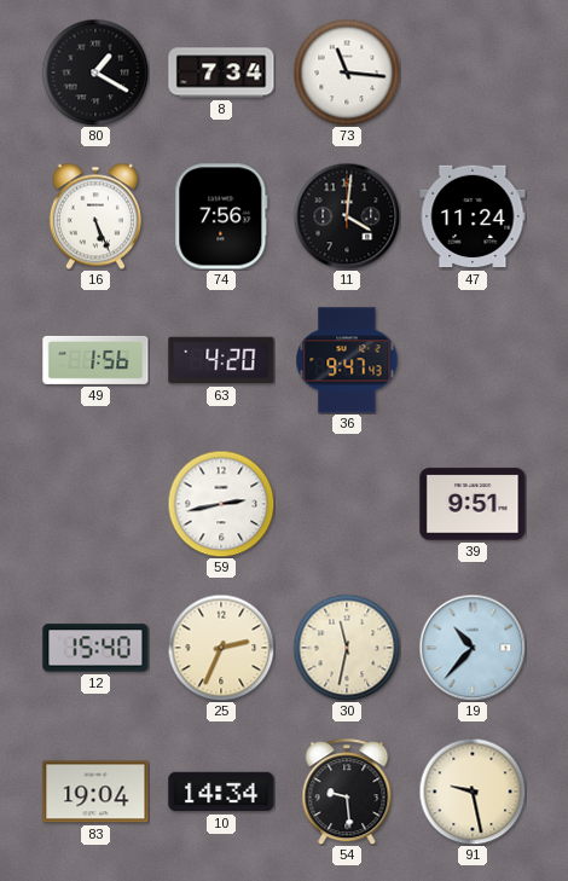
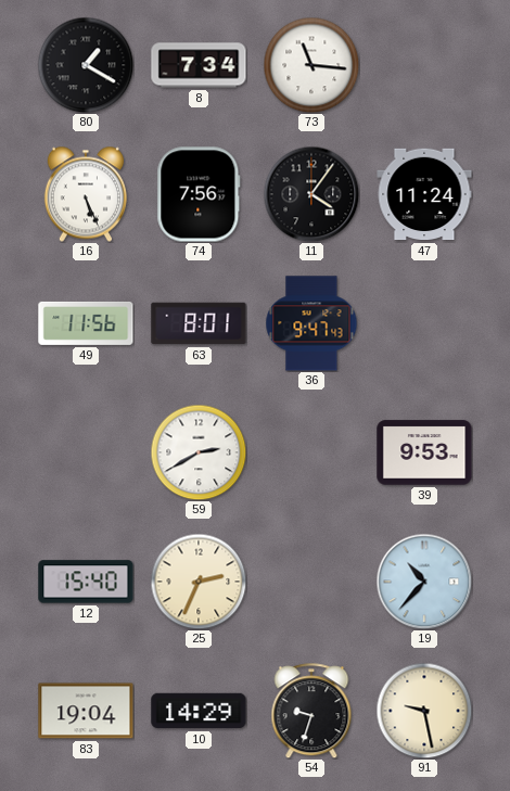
11: 4:01 -> 4:06 (311, 194)
49: 1:56 -> 11:56 (86, 323)
63: 4:20 -> 8:01 (199, 323)
59: 2:43 -> 2:40 (199, 452)
39: 9:51 -> 9:53 (424, 452)
30: 11:32 -> none (347, 648)
10: 14:34 -> 14:29 (199, 711)
54: 9:29 -> 9:33 (311, 711)
